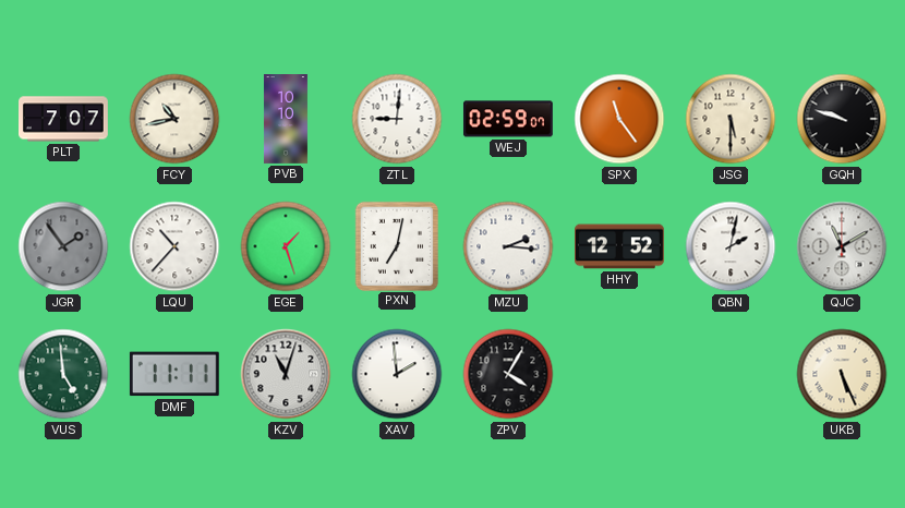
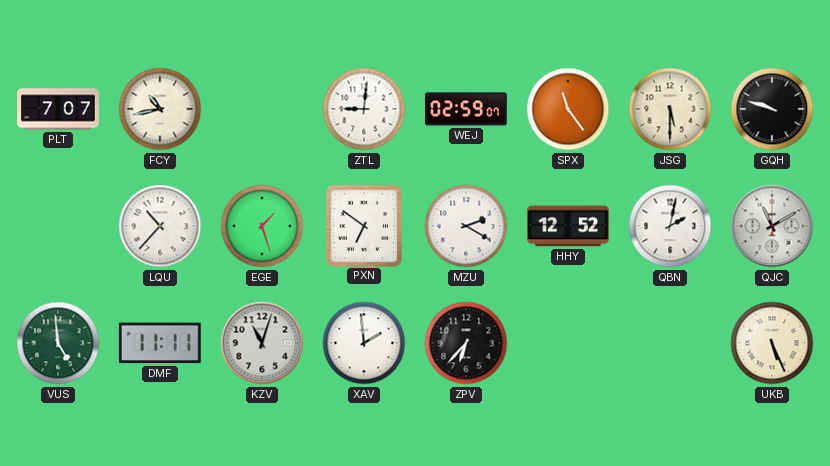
PVB: 10:10 -> none (286, 120)
JGR: 1:54 -> none (63, 246)
PXN: 7:02 -> 6:51 (363, 225)
MZU: 2:16 -> 2:20 (466, 226)
ZPV: 4:05 -> 6:37 (466, 343)
